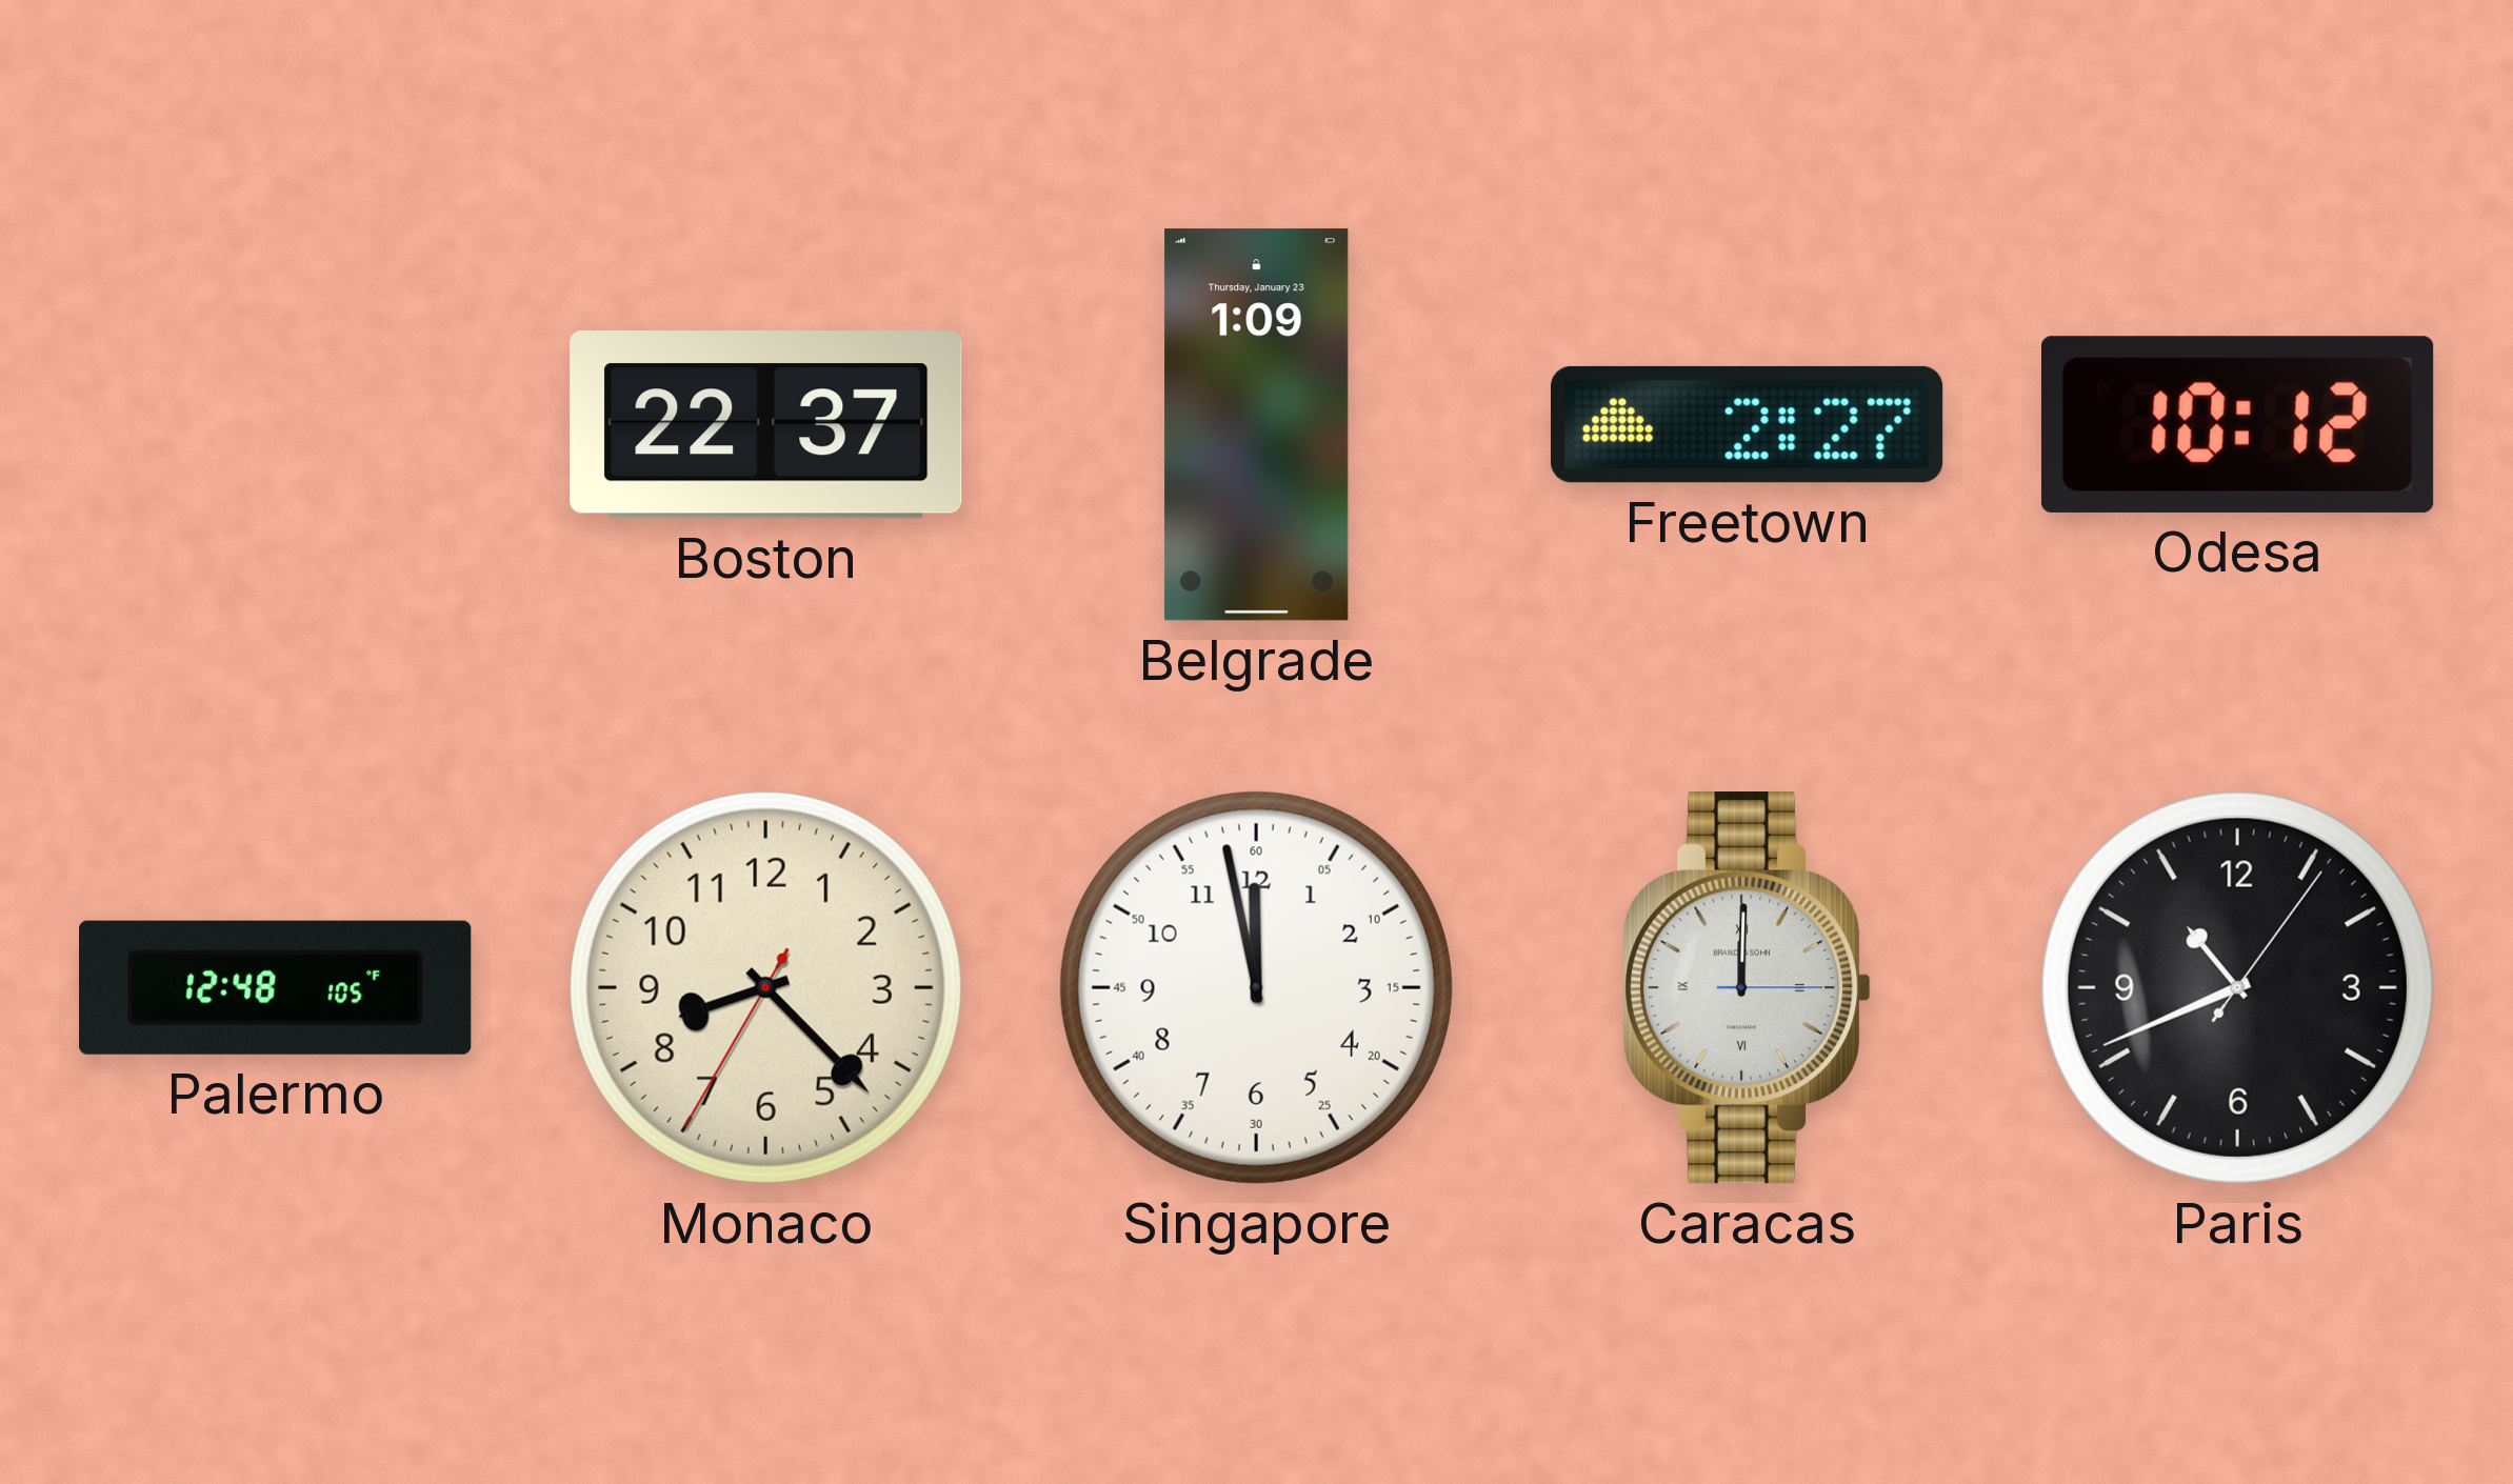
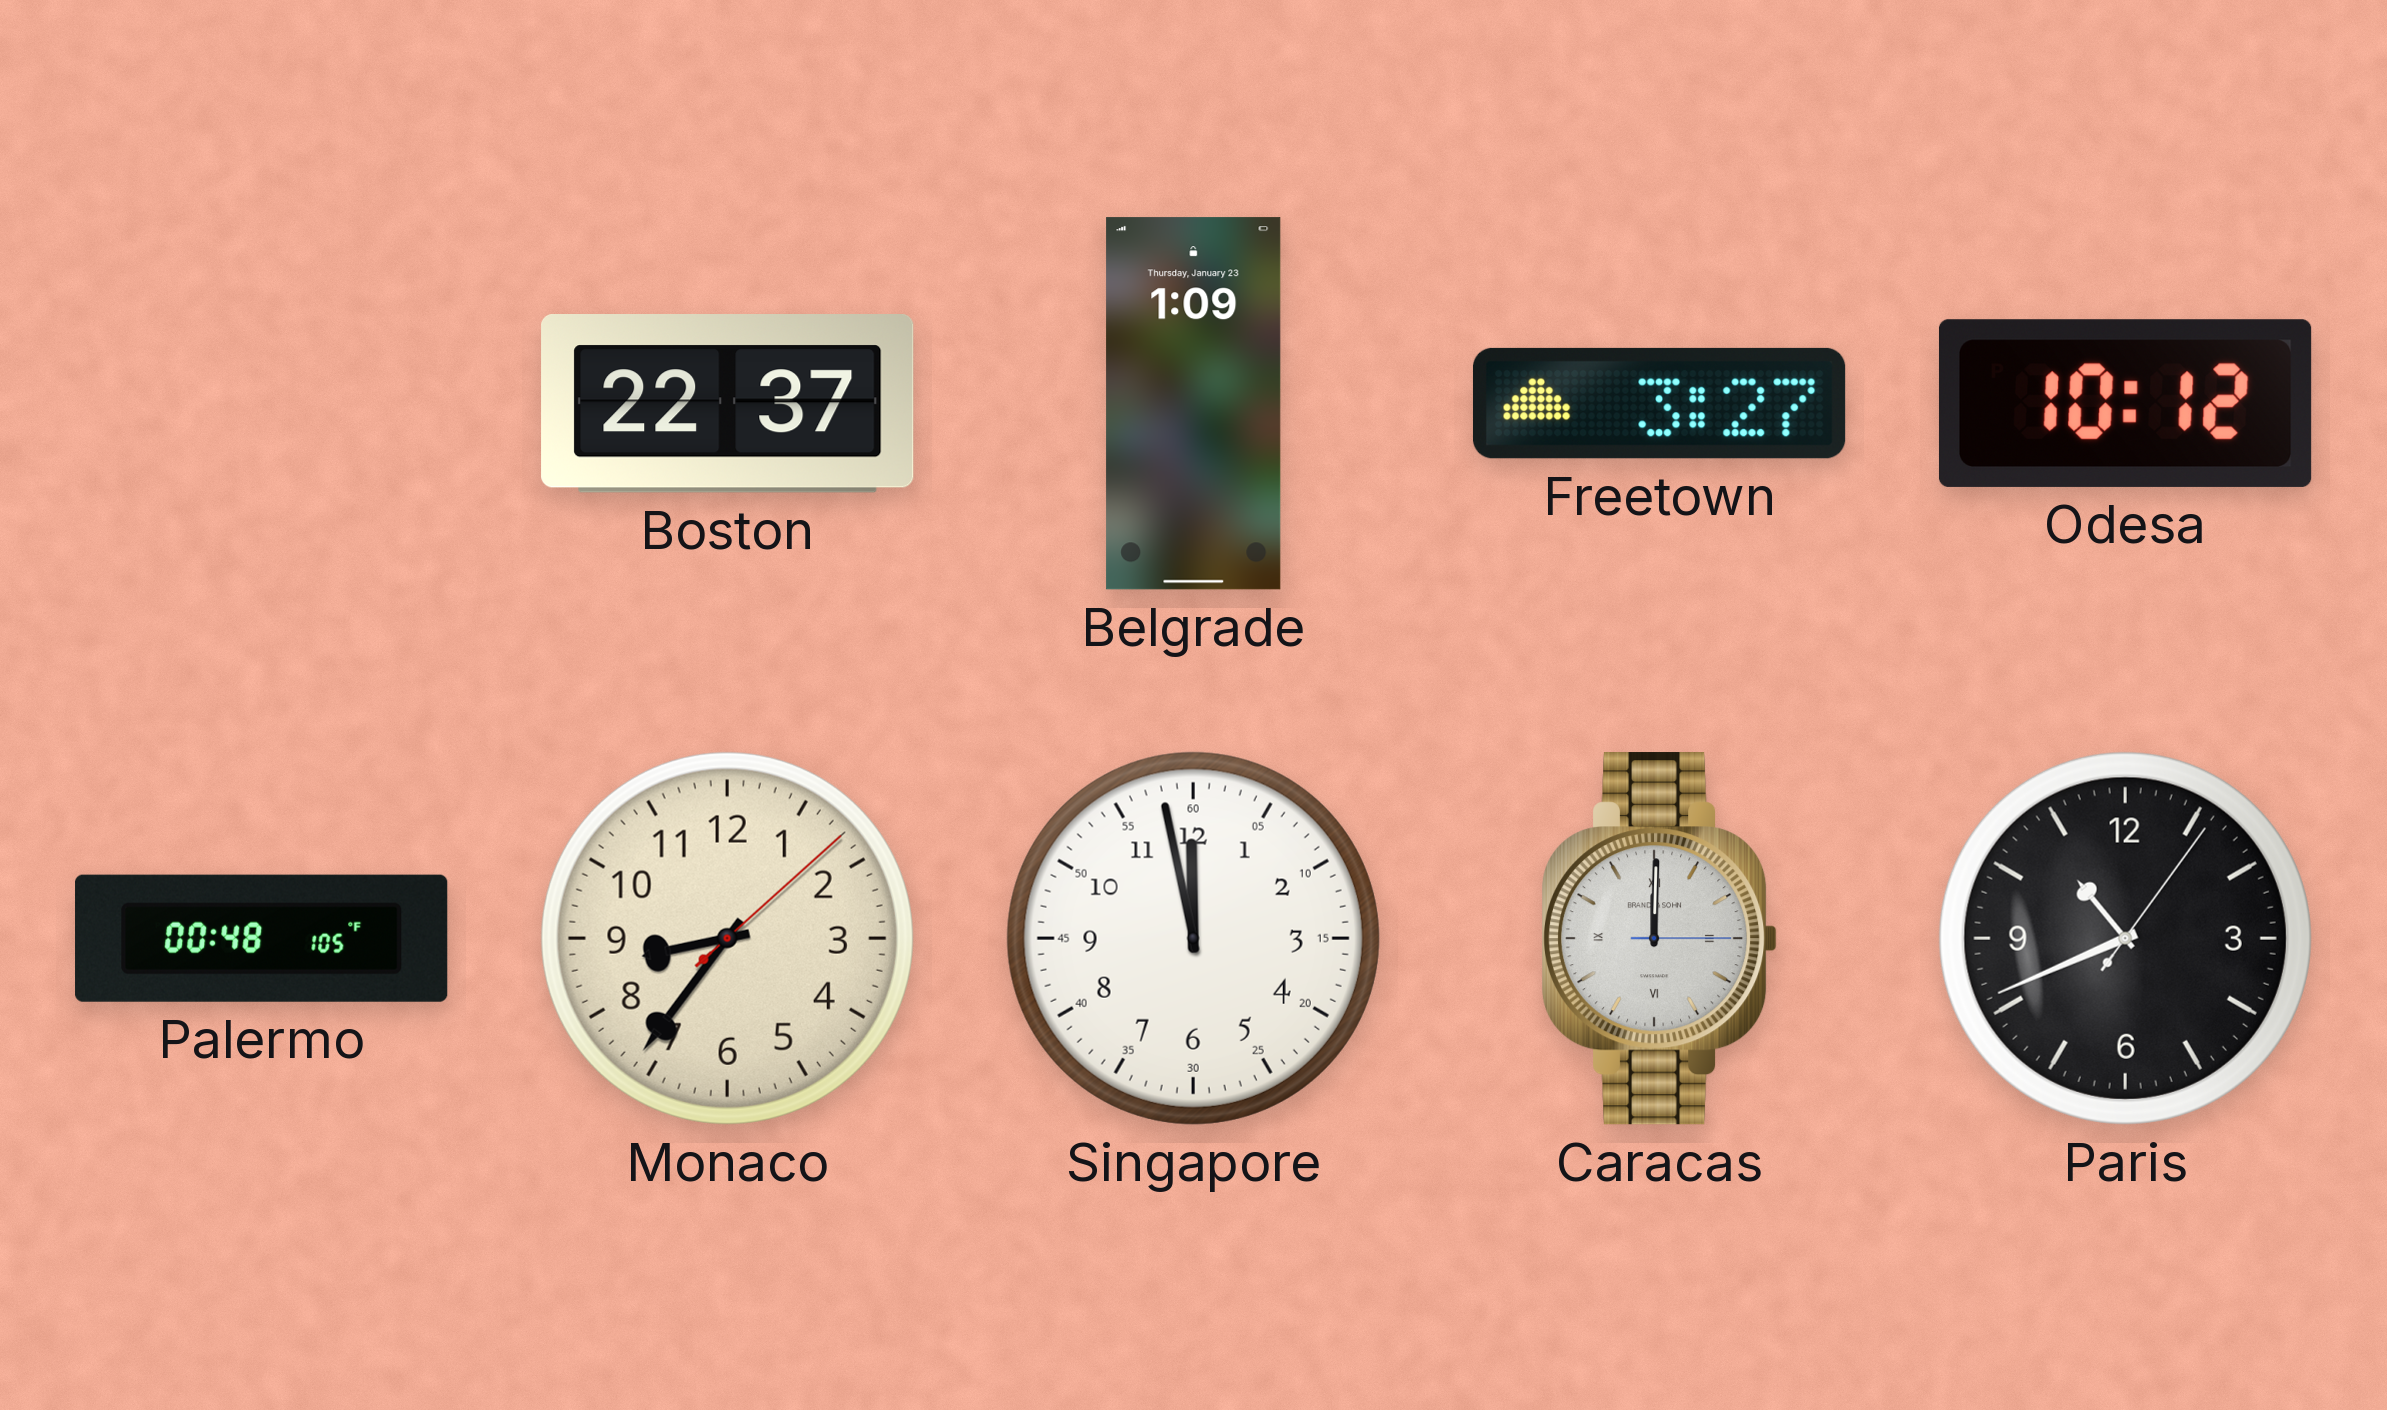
Freetown: 2:27 -> 3:27 (1659, 403)
Palermo: 12:48 -> 00:48 (262, 938)
Monaco: 8:22 -> 8:36 (727, 938)
